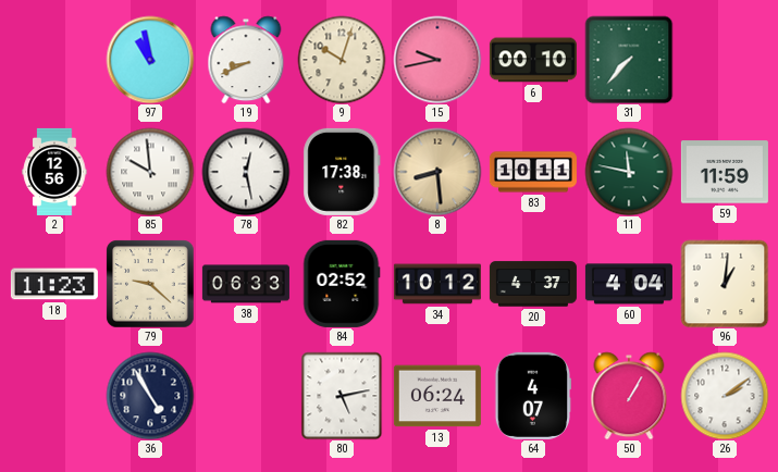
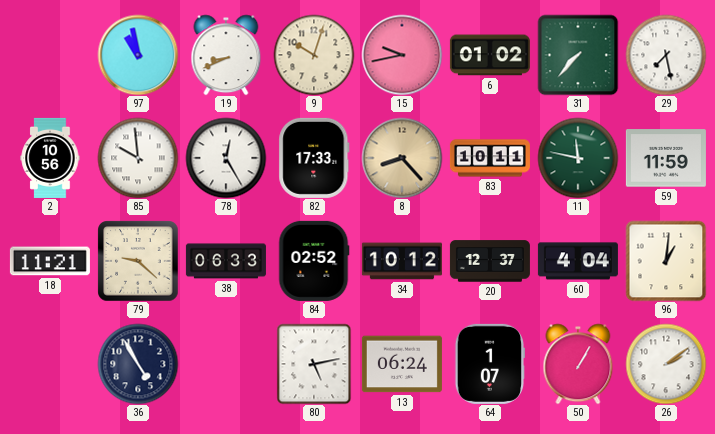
6: 00:10 -> 01:02 (490, 55)
29: none -> 7:28 (666, 55)
2: 12:56 -> 10:56 (50, 158)
78: 12:28 -> 12:25 (226, 158)
82: 17:38 -> 17:33 (314, 158)
8: 8:29 -> 8:23 (402, 158)
18: 11:23 -> 11:21 (50, 261)
20: 4:37 -> 12:37 (490, 261)
64: 4:07 -> 1:07 (489, 364)
